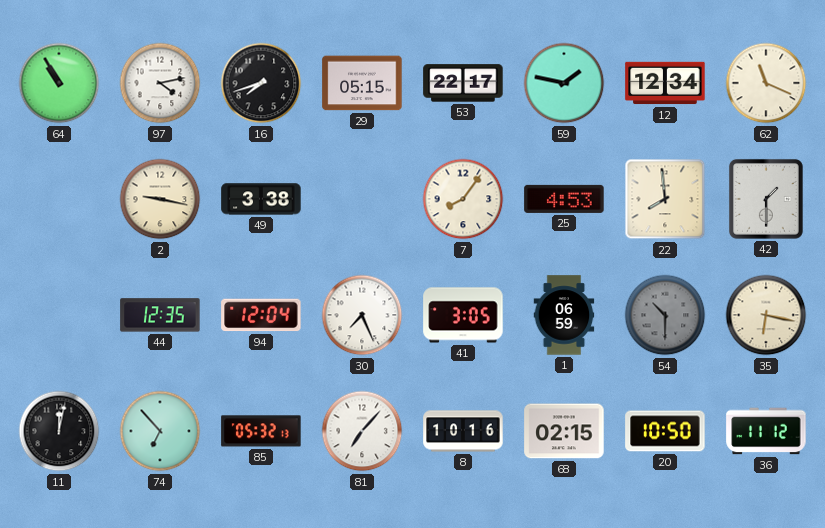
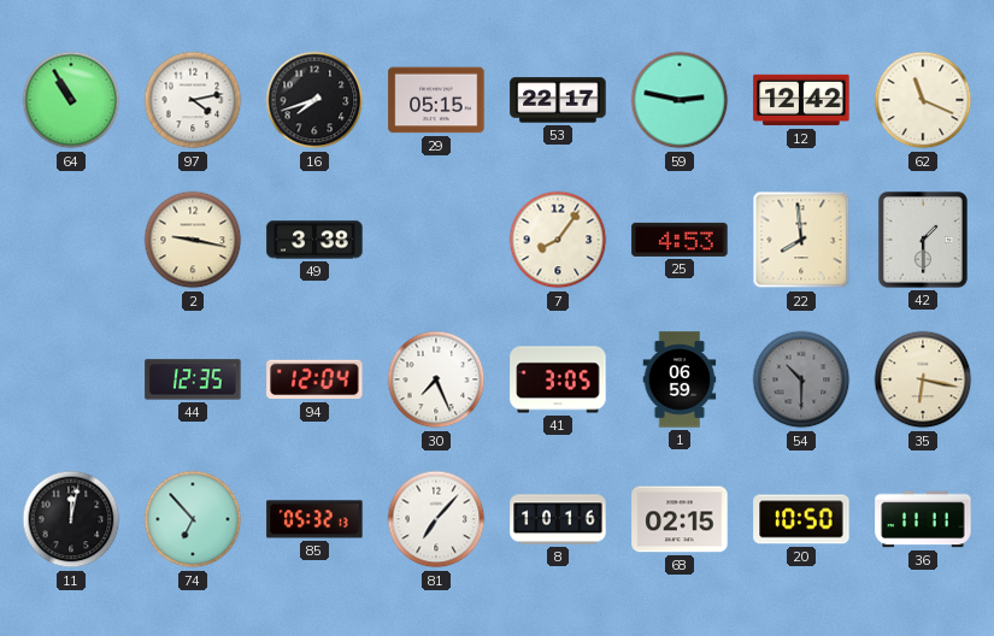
59: 1:47 -> 2:47 (680, 100)
12: 12:34 -> 12:42 (801, 100)
36: 11:12 -> 11:11 (923, 519)
